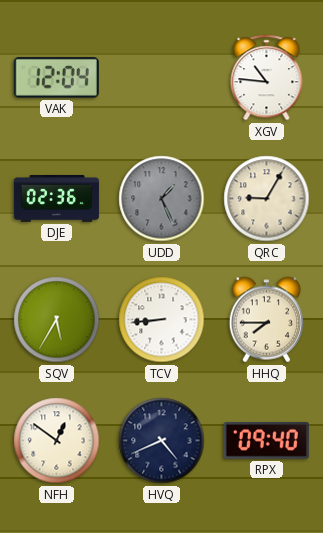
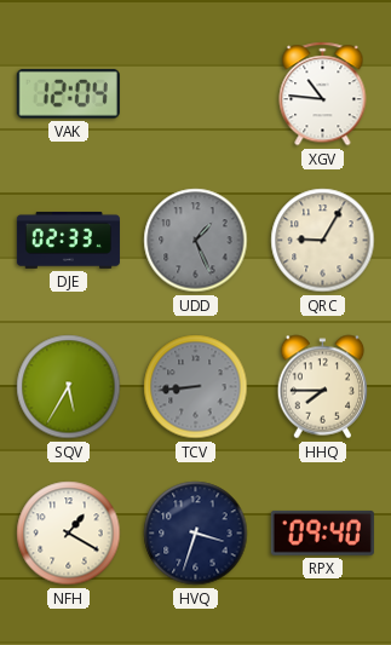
DJE: 02:36 -> 02:33 (68, 240)
TCV dial: white -> grey (196, 387)
NFH: 12:51 -> 1:20 (69, 534)
HVQ: 4:41 -> 3:33 (196, 534)
